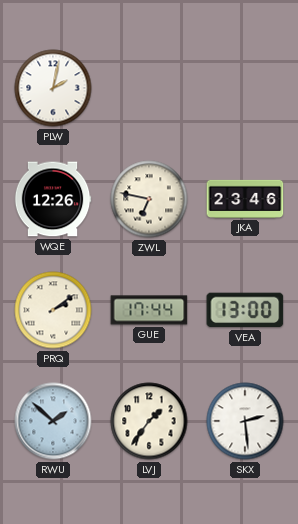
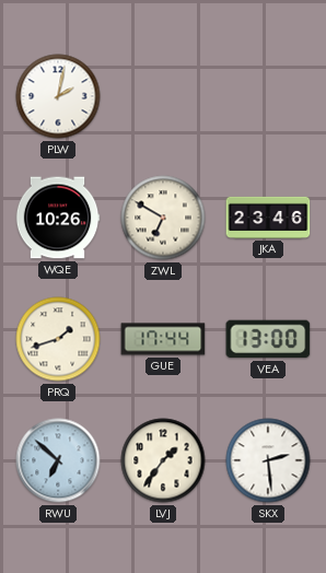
WQE: 12:26 -> 10:26 (58, 218)
ZWL: 6:47 -> 6:50 (163, 218)
PRQ: 2:09 -> 1:42 (58, 339)
RWU: 1:52 -> 6:52 (58, 460)
